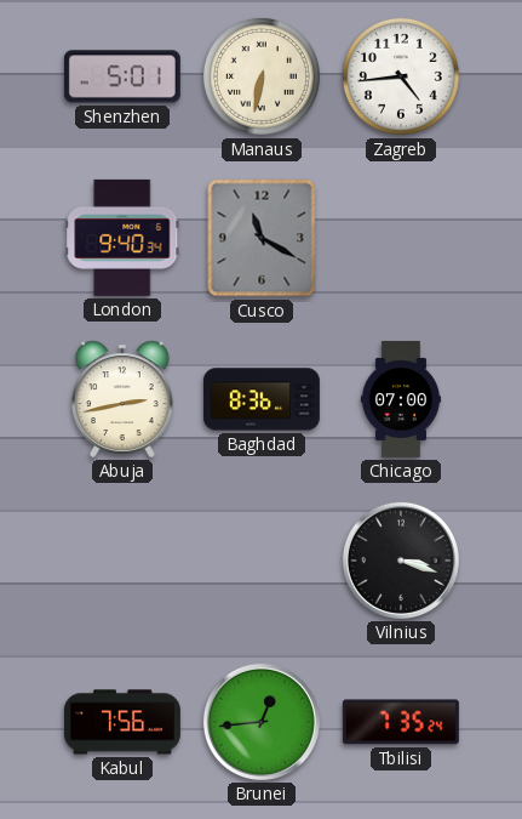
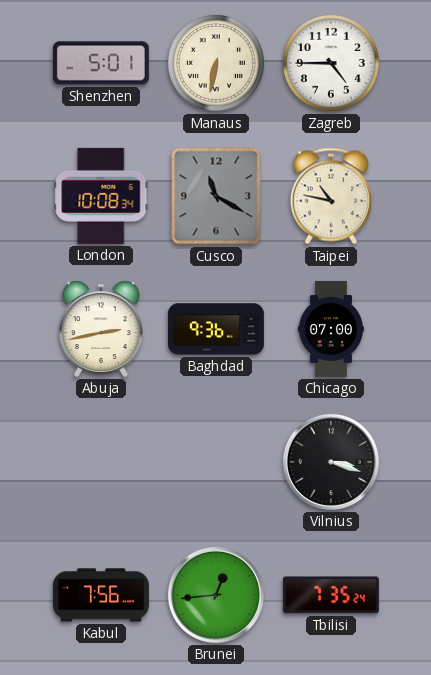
Zagreb: 4:44 -> 4:45 (331, 63)
London: 9:40 -> 10:08 (101, 196)
Taipei: none -> 10:47 (331, 196)
Baghdad: 8:36 -> 9:36 (216, 329)
